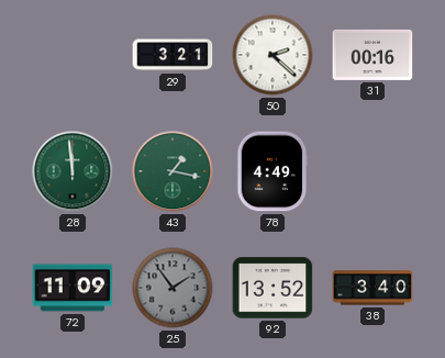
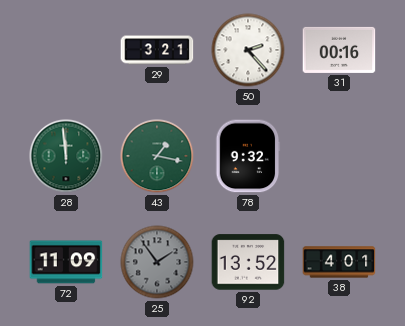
50: 2:22 -> 2:23 (248, 50)
78: 4:49 -> 9:32 (248, 156)
38: 3:40 -> 4:01 (339, 262)
